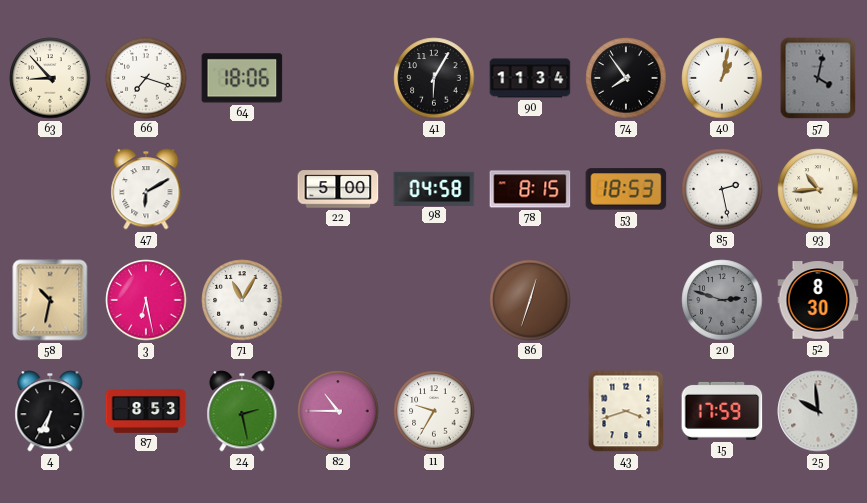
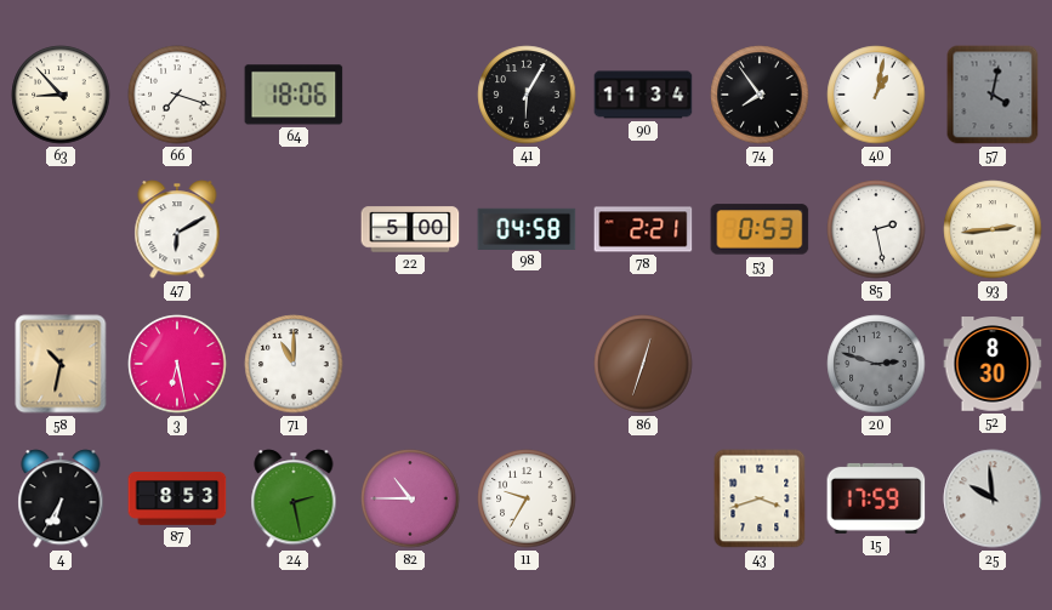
78: 8:15 -> 2:21 (643, 229)
53: 18:53 -> 0:53 (760, 229)
93: 10:44 -> 2:44 (993, 229)
71: 11:05 -> 11:00 (294, 364)
